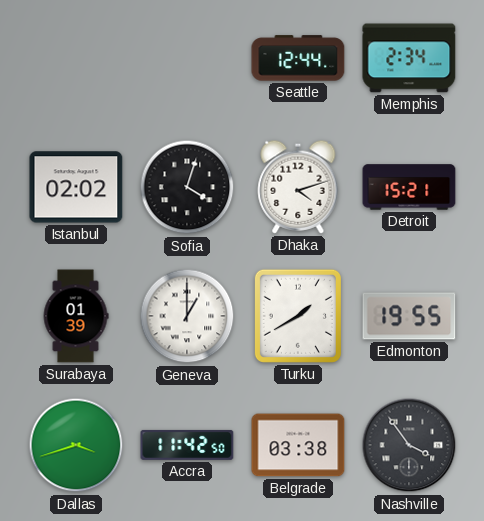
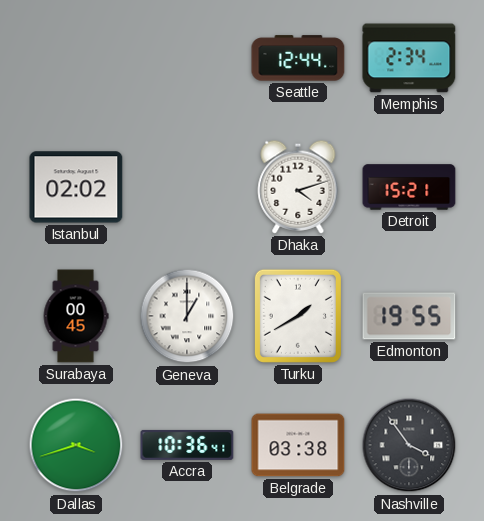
Sofia: 4:03 -> none (187, 187)
Surabaya: 01:39 -> 00:45 (76, 316)
Accra: 11:42 -> 10:36 (187, 445)
